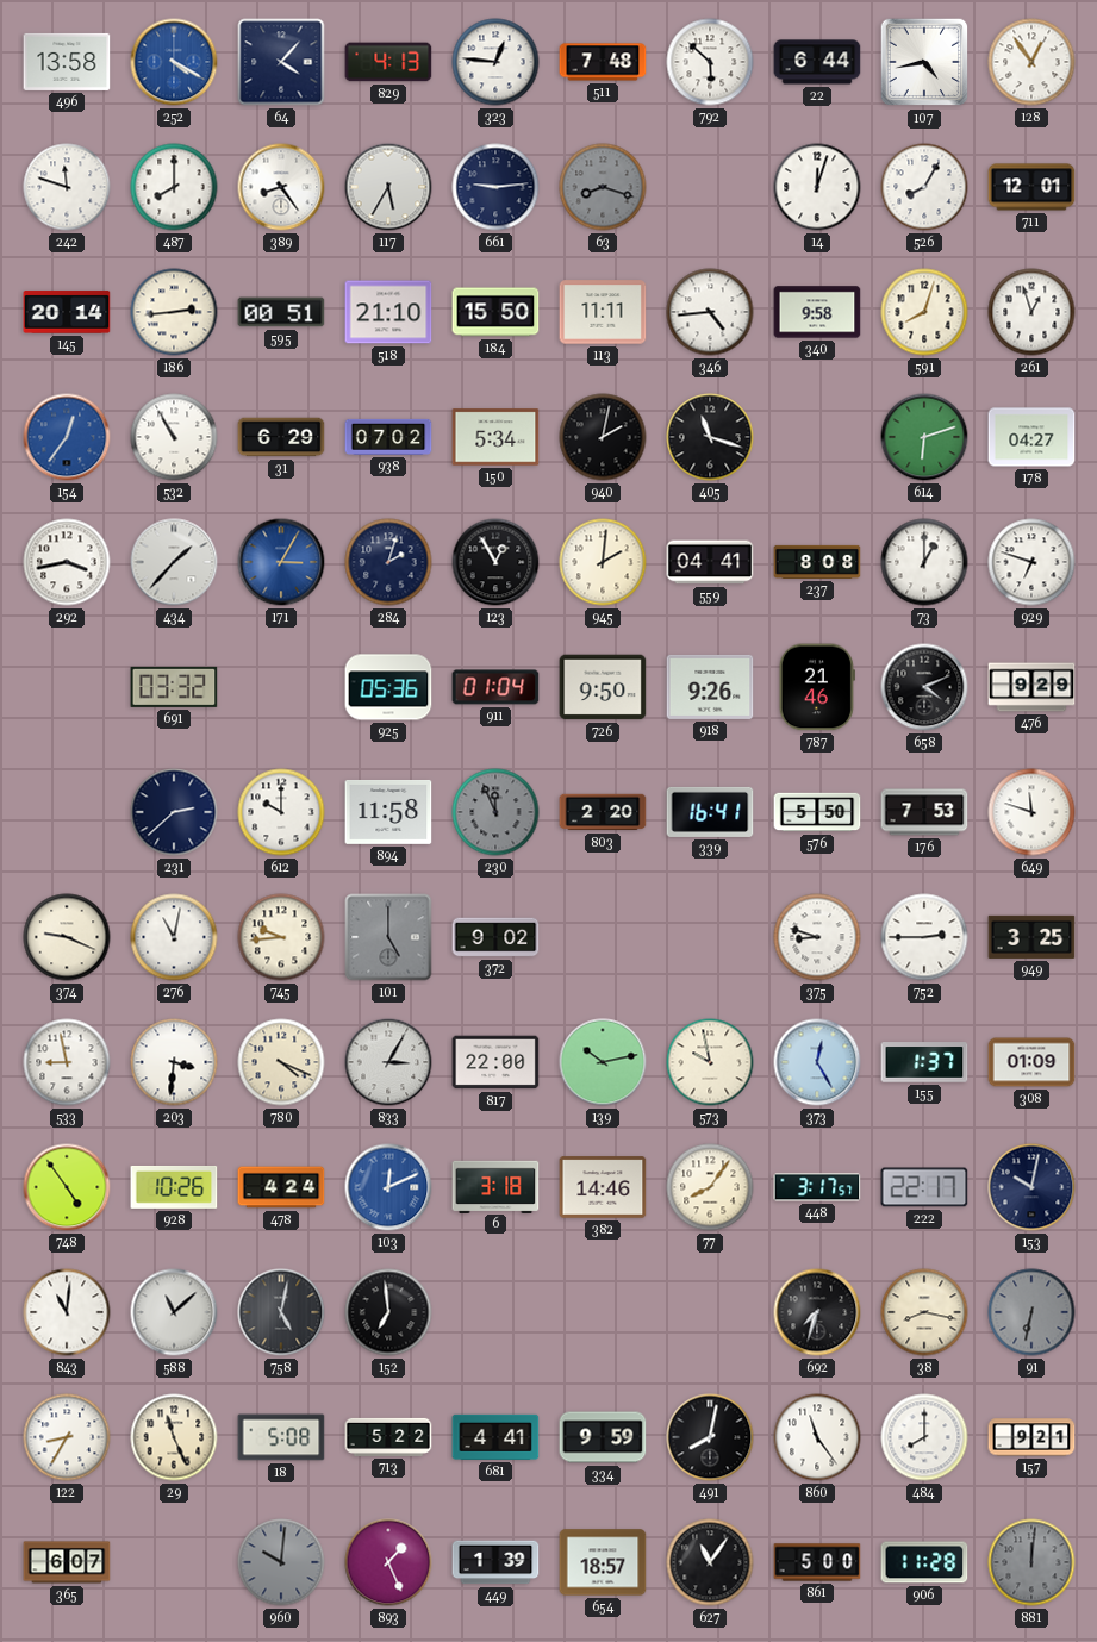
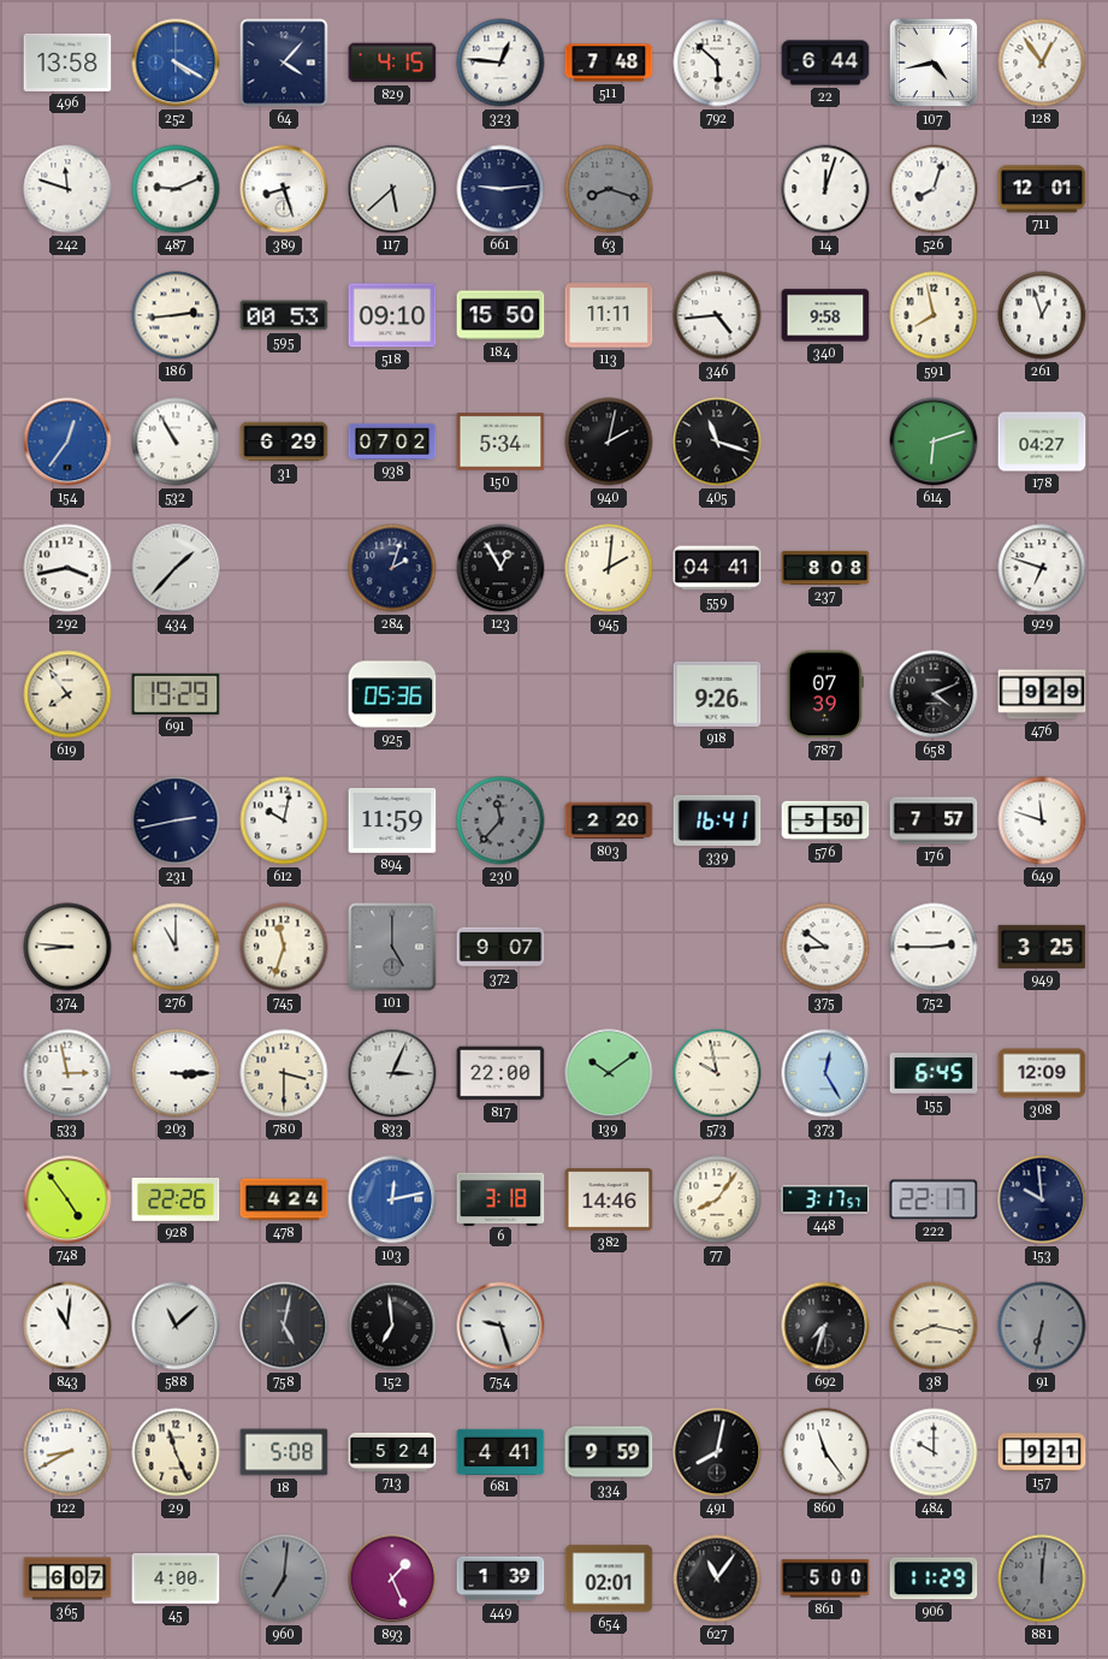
829: 4:13 -> 4:15 (392, 63)
487: 8:00 -> 9:11 (176, 189)
389: 8:24 -> 8:27 (284, 189)
117: 5:35 -> 5:38 (392, 189)
526: 8:05 -> 8:03 (934, 189)
145: 20:14 -> none (67, 312)
595: 00:51 -> 00:53 (284, 315)
518: 21:10 -> 09:10 (392, 315)
591: 8:03 -> 7:58 (934, 315)
171: 3:05 -> none (281, 562)
73: 1:00 -> none (924, 562)
619: none -> 7:54 (67, 694)
691: 03:32 -> 19:29 (176, 694)
911: 01:04 -> none (495, 687)
726: 9:50 -> none (603, 687)
787: 21:46 -> 07:39 (825, 694)
231: 2:38 -> 2:43 (176, 820)
612: 10:00 -> 10:02 (284, 820)
894: 11:58 -> 11:59 (392, 820)
230: 11:56 -> 11:37 (500, 820)
176: 7:53 -> 7:57 (934, 820)
374: 9:19 -> 8:46 (67, 947)
276: 11:02 -> 11:00 (176, 947)
745: 9:44 -> 11:33 (284, 947)
372: 9:02 -> 9:07 (500, 947)
375: 8:48 -> 8:51 (825, 947)
533: 8:58 -> 2:58 (67, 1073)
203: 3:31 -> 3:15 (176, 1073)
780: 4:19 -> 3:30 (284, 1073)
833: 3:05 -> 3:04 (392, 1073)
139: 10:13 -> 10:09 (609, 1073)
155: 1:37 -> 6:45 (934, 1073)
308: 01:09 -> 12:09 (1042, 1073)
928: 10:26 -> 22:26 (176, 1199)
103: 12:11 -> 12:13 (392, 1199)
153: 10:02 -> 9:59 (1042, 1199)
754: none -> 9:27 (500, 1326)
122: 8:35 -> 8:40 (67, 1452)
713: 5:22 -> 5:24 (392, 1452)
484: 8:00 -> 10:00 (934, 1452)
45: none -> 4:00 (176, 1578)
960: 10:01 -> 7:01 (284, 1578)
654: 18:57 -> 02:01 (609, 1578)
906: 11:28 -> 11:29 (934, 1578)
